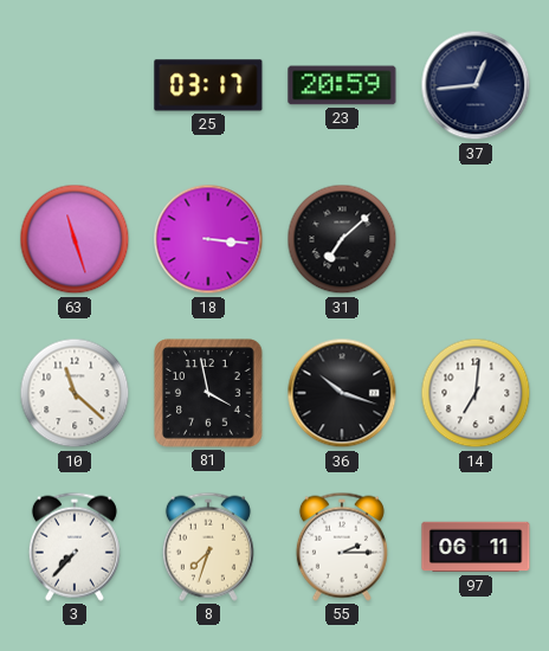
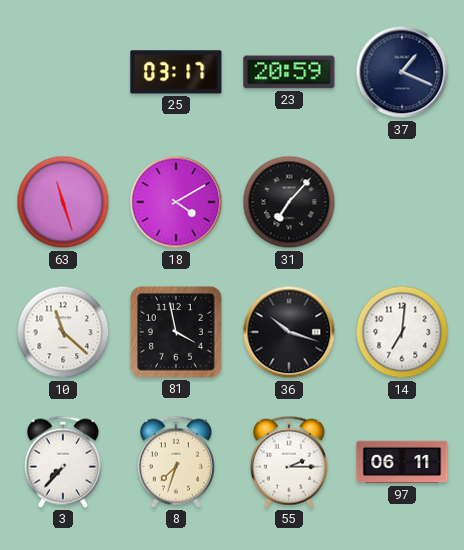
37: 12:44 -> 1:19 (402, 72)
18: 3:16 -> 4:10 (176, 202)
31: 7:08 -> 7:07 (289, 202)
